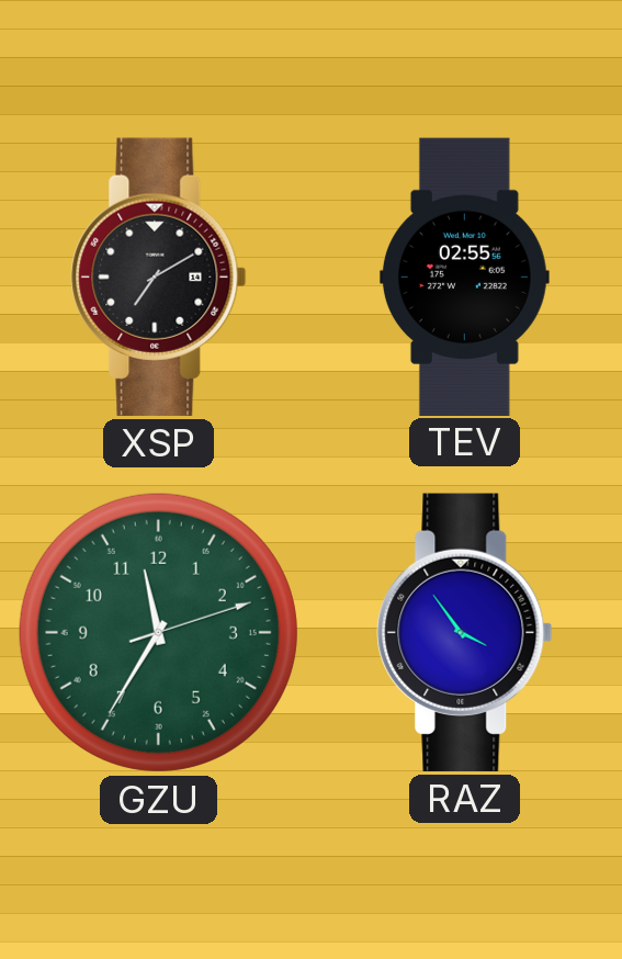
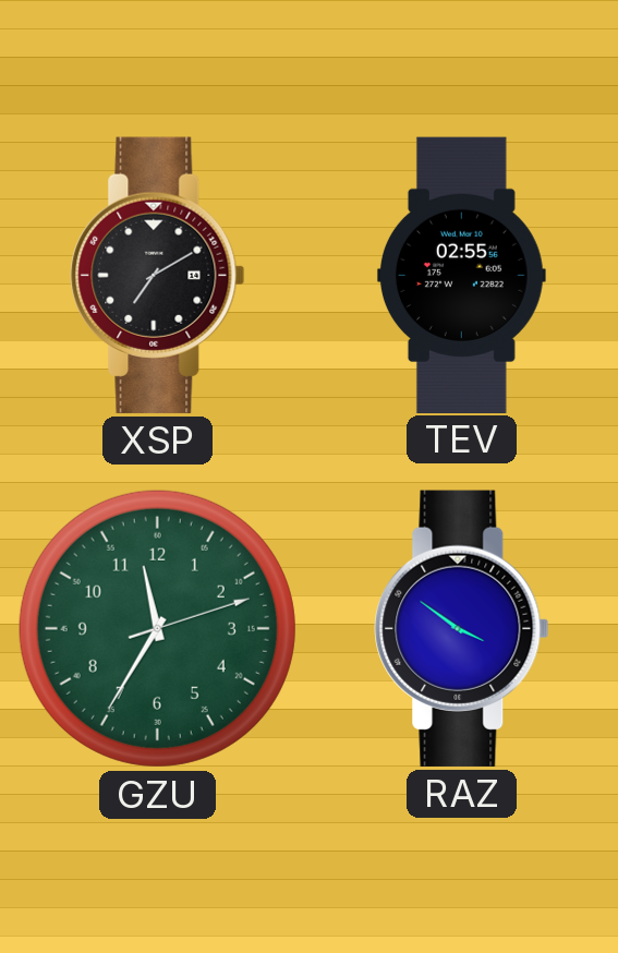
RAZ: 3:54 -> 3:51 (462, 628)
